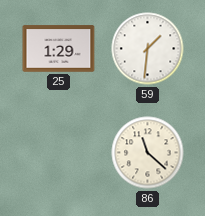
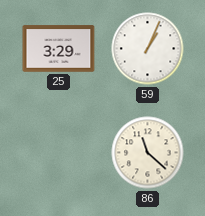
25: 1:29 -> 3:29 (59, 49)
59: 1:31 -> 1:04 (148, 49)
